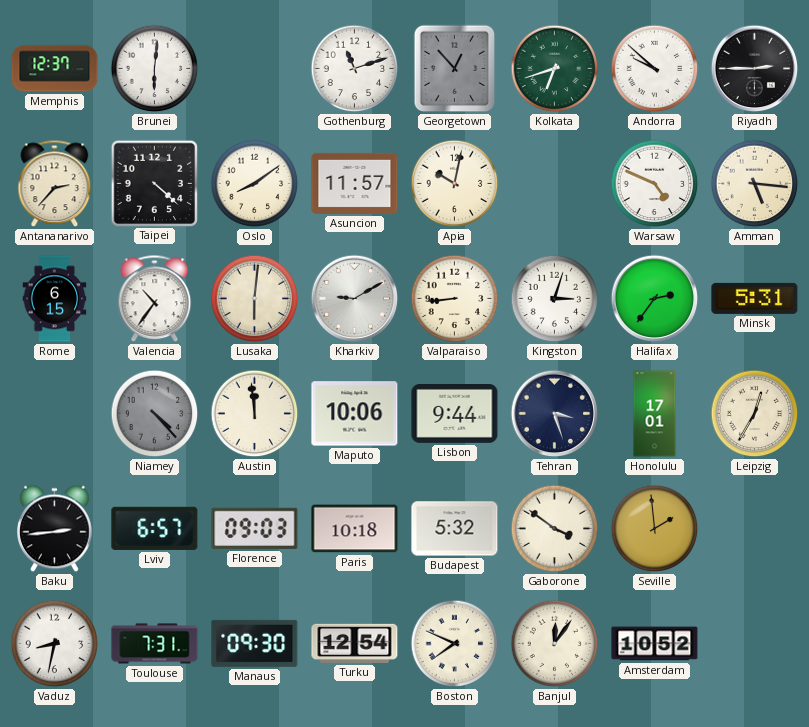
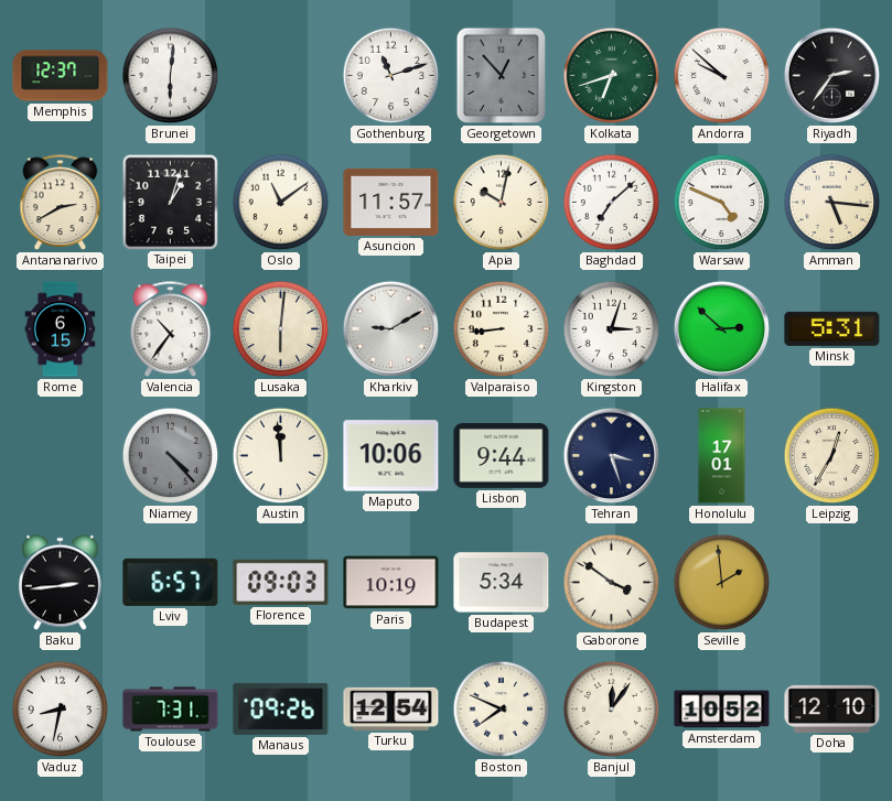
Riyadh: 2:45 -> 2:36 (832, 76)
Antananarivo: 2:37 -> 2:40 (61, 203)
Taipei: 4:22 -> 1:03 (170, 202)
Oslo: 8:09 -> 11:09 (281, 203)
Baghdad: none -> 7:08 (612, 203)
Halifax: 2:36 -> 2:52 (722, 329)
Paris: 10:18 -> 10:19 (391, 583)
Budapest: 5:32 -> 5:34 (502, 583)
Manaus: 09:30 -> 09:26 (281, 708)
Doha: none -> 12:10 (832, 708)
